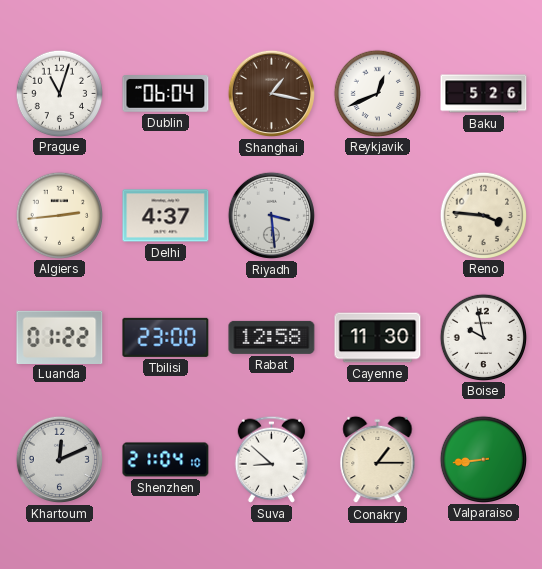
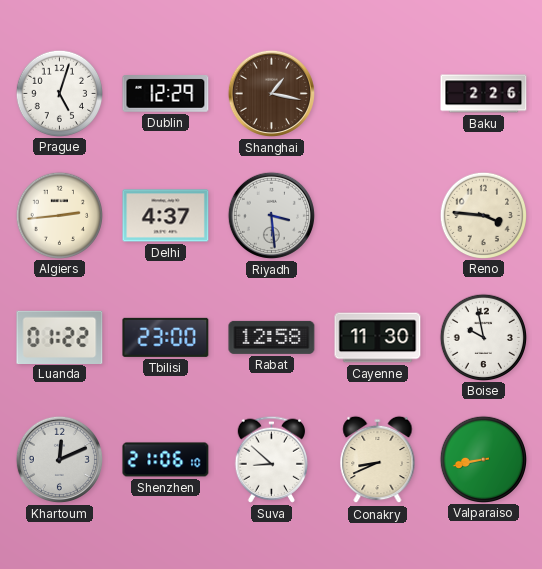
Prague: 11:03 -> 5:03 (59, 93)
Dublin: 06:04 -> 12:29 (166, 94)
Reykjavik: 12:41 -> none (377, 93)
Baku: 5:26 -> 2:26 (484, 94)
Shenzhen: 21:04 -> 21:06 (166, 460)
Conakry: 1:15 -> 8:41 (378, 460)
Valparaiso: 8:44 -> 8:43 (483, 459)
